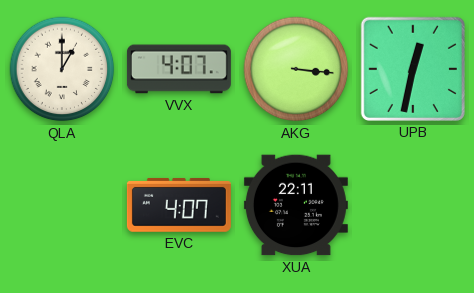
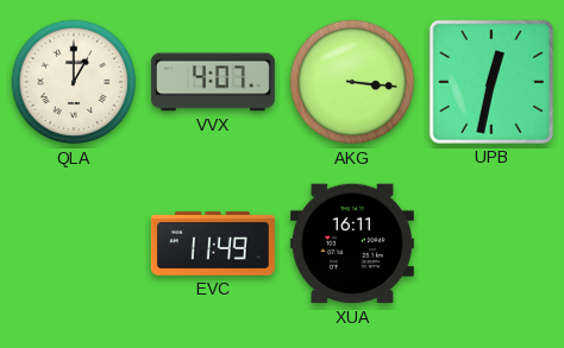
EVC: 4:07 -> 11:49 (213, 243)
XUA: 22:11 -> 16:11 (352, 243)
